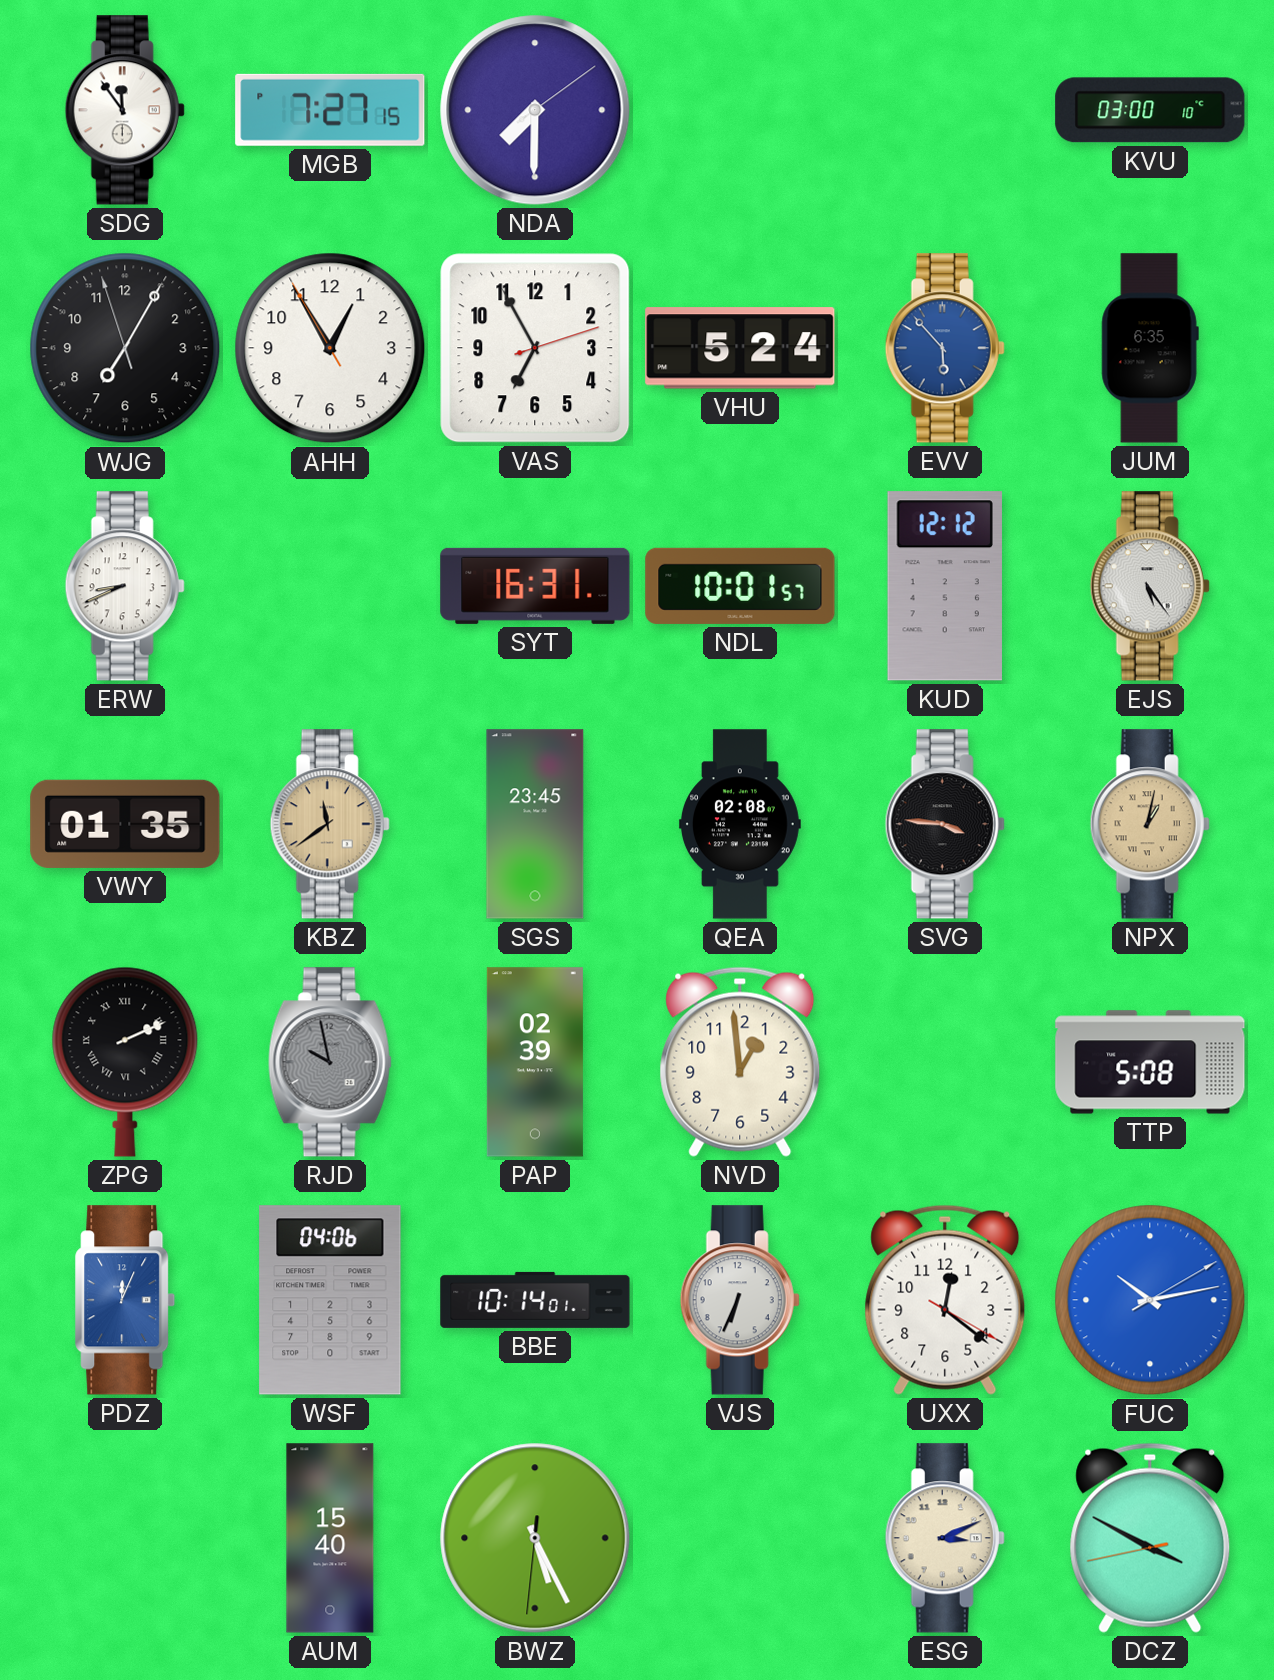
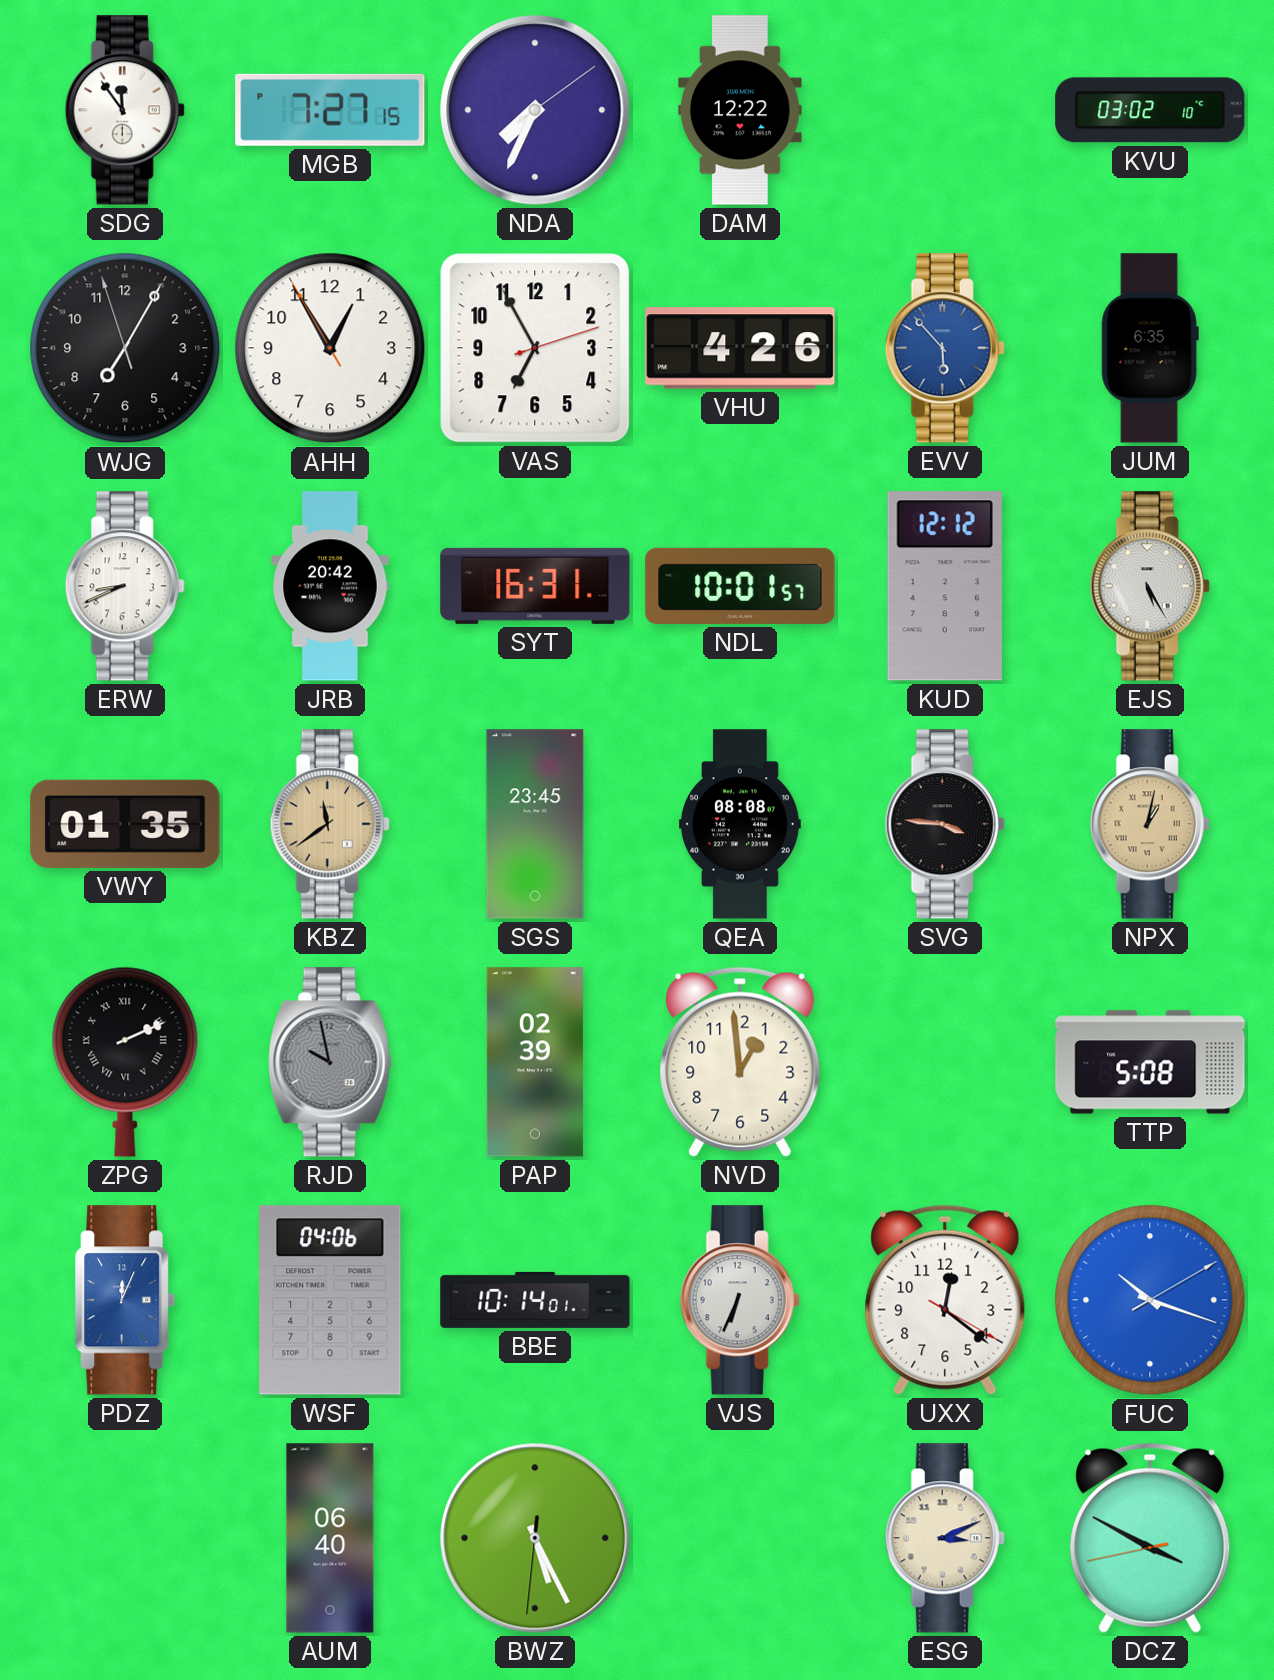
NDA: 7:30 -> 7:34 (535, 110)
DAM: none -> 12:22 (740, 110)
KVU: 03:00 -> 03:02 (1150, 110)
VHU: 5:24 -> 4:26 (740, 348)
JRB: none -> 20:42 (330, 586)
EJS: 5:24 -> 5:25 (1150, 586)
QEA: 02:08 -> 08:08 (740, 824)
FUC: 10:13 -> 10:18 (1150, 1300)
AUM: 15:40 -> 06:40 (330, 1538)
